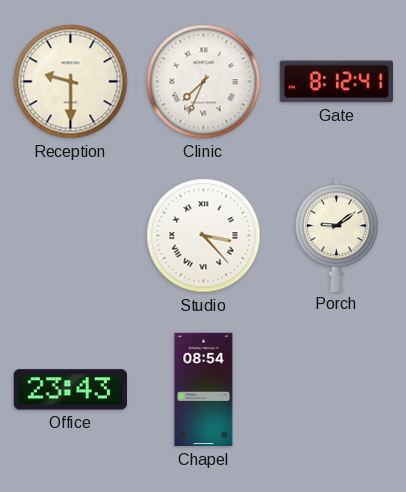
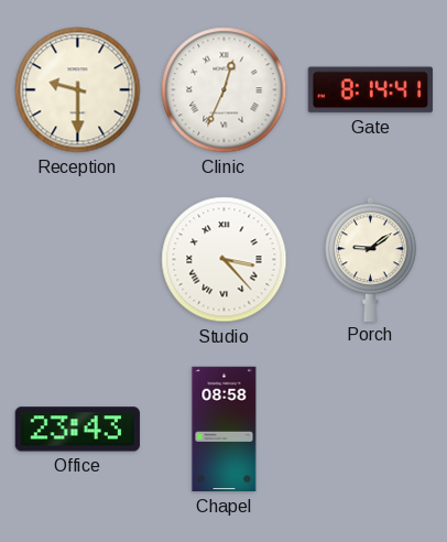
Clinic: 7:34 -> 12:34 (225, 90)
Gate: 8:12 -> 8:14 (370, 90)
Chapel: 08:54 -> 08:58 (225, 430)
